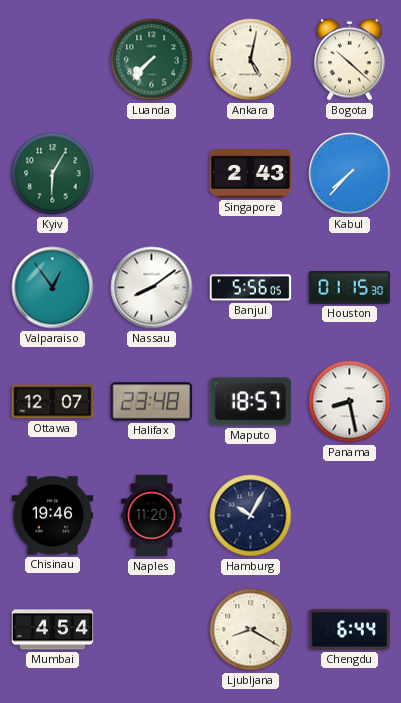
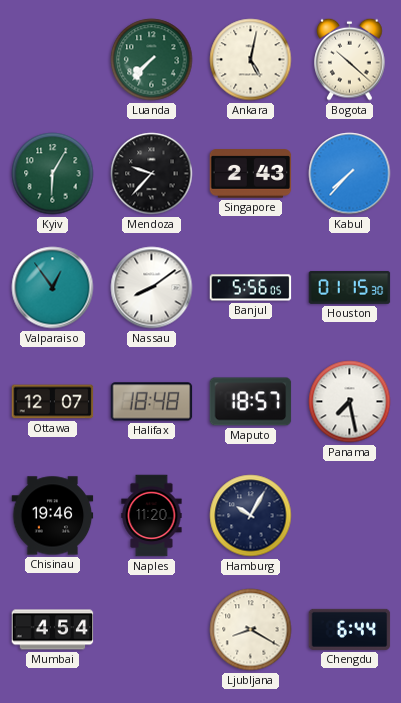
Mendoza: none -> 9:37 (152, 174)
Halifax: 23:48 -> 18:48 (152, 402)
Panama: 8:28 -> 7:28 (350, 402)
